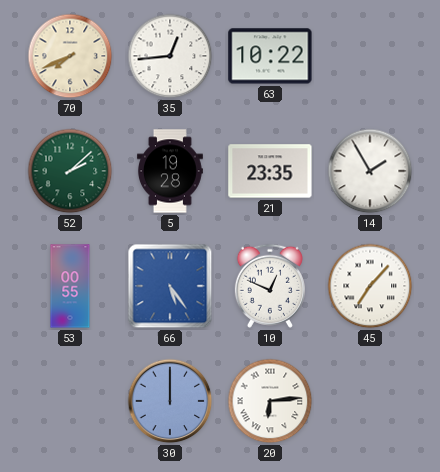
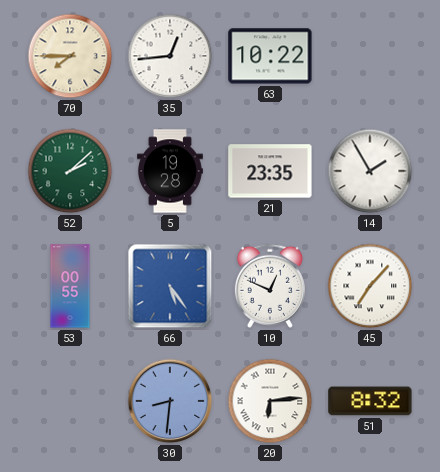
70: 7:41 -> 7:45 (70, 56)
30: 12:00 -> 8:31 (170, 401)
51: none -> 8:32 (370, 401)
